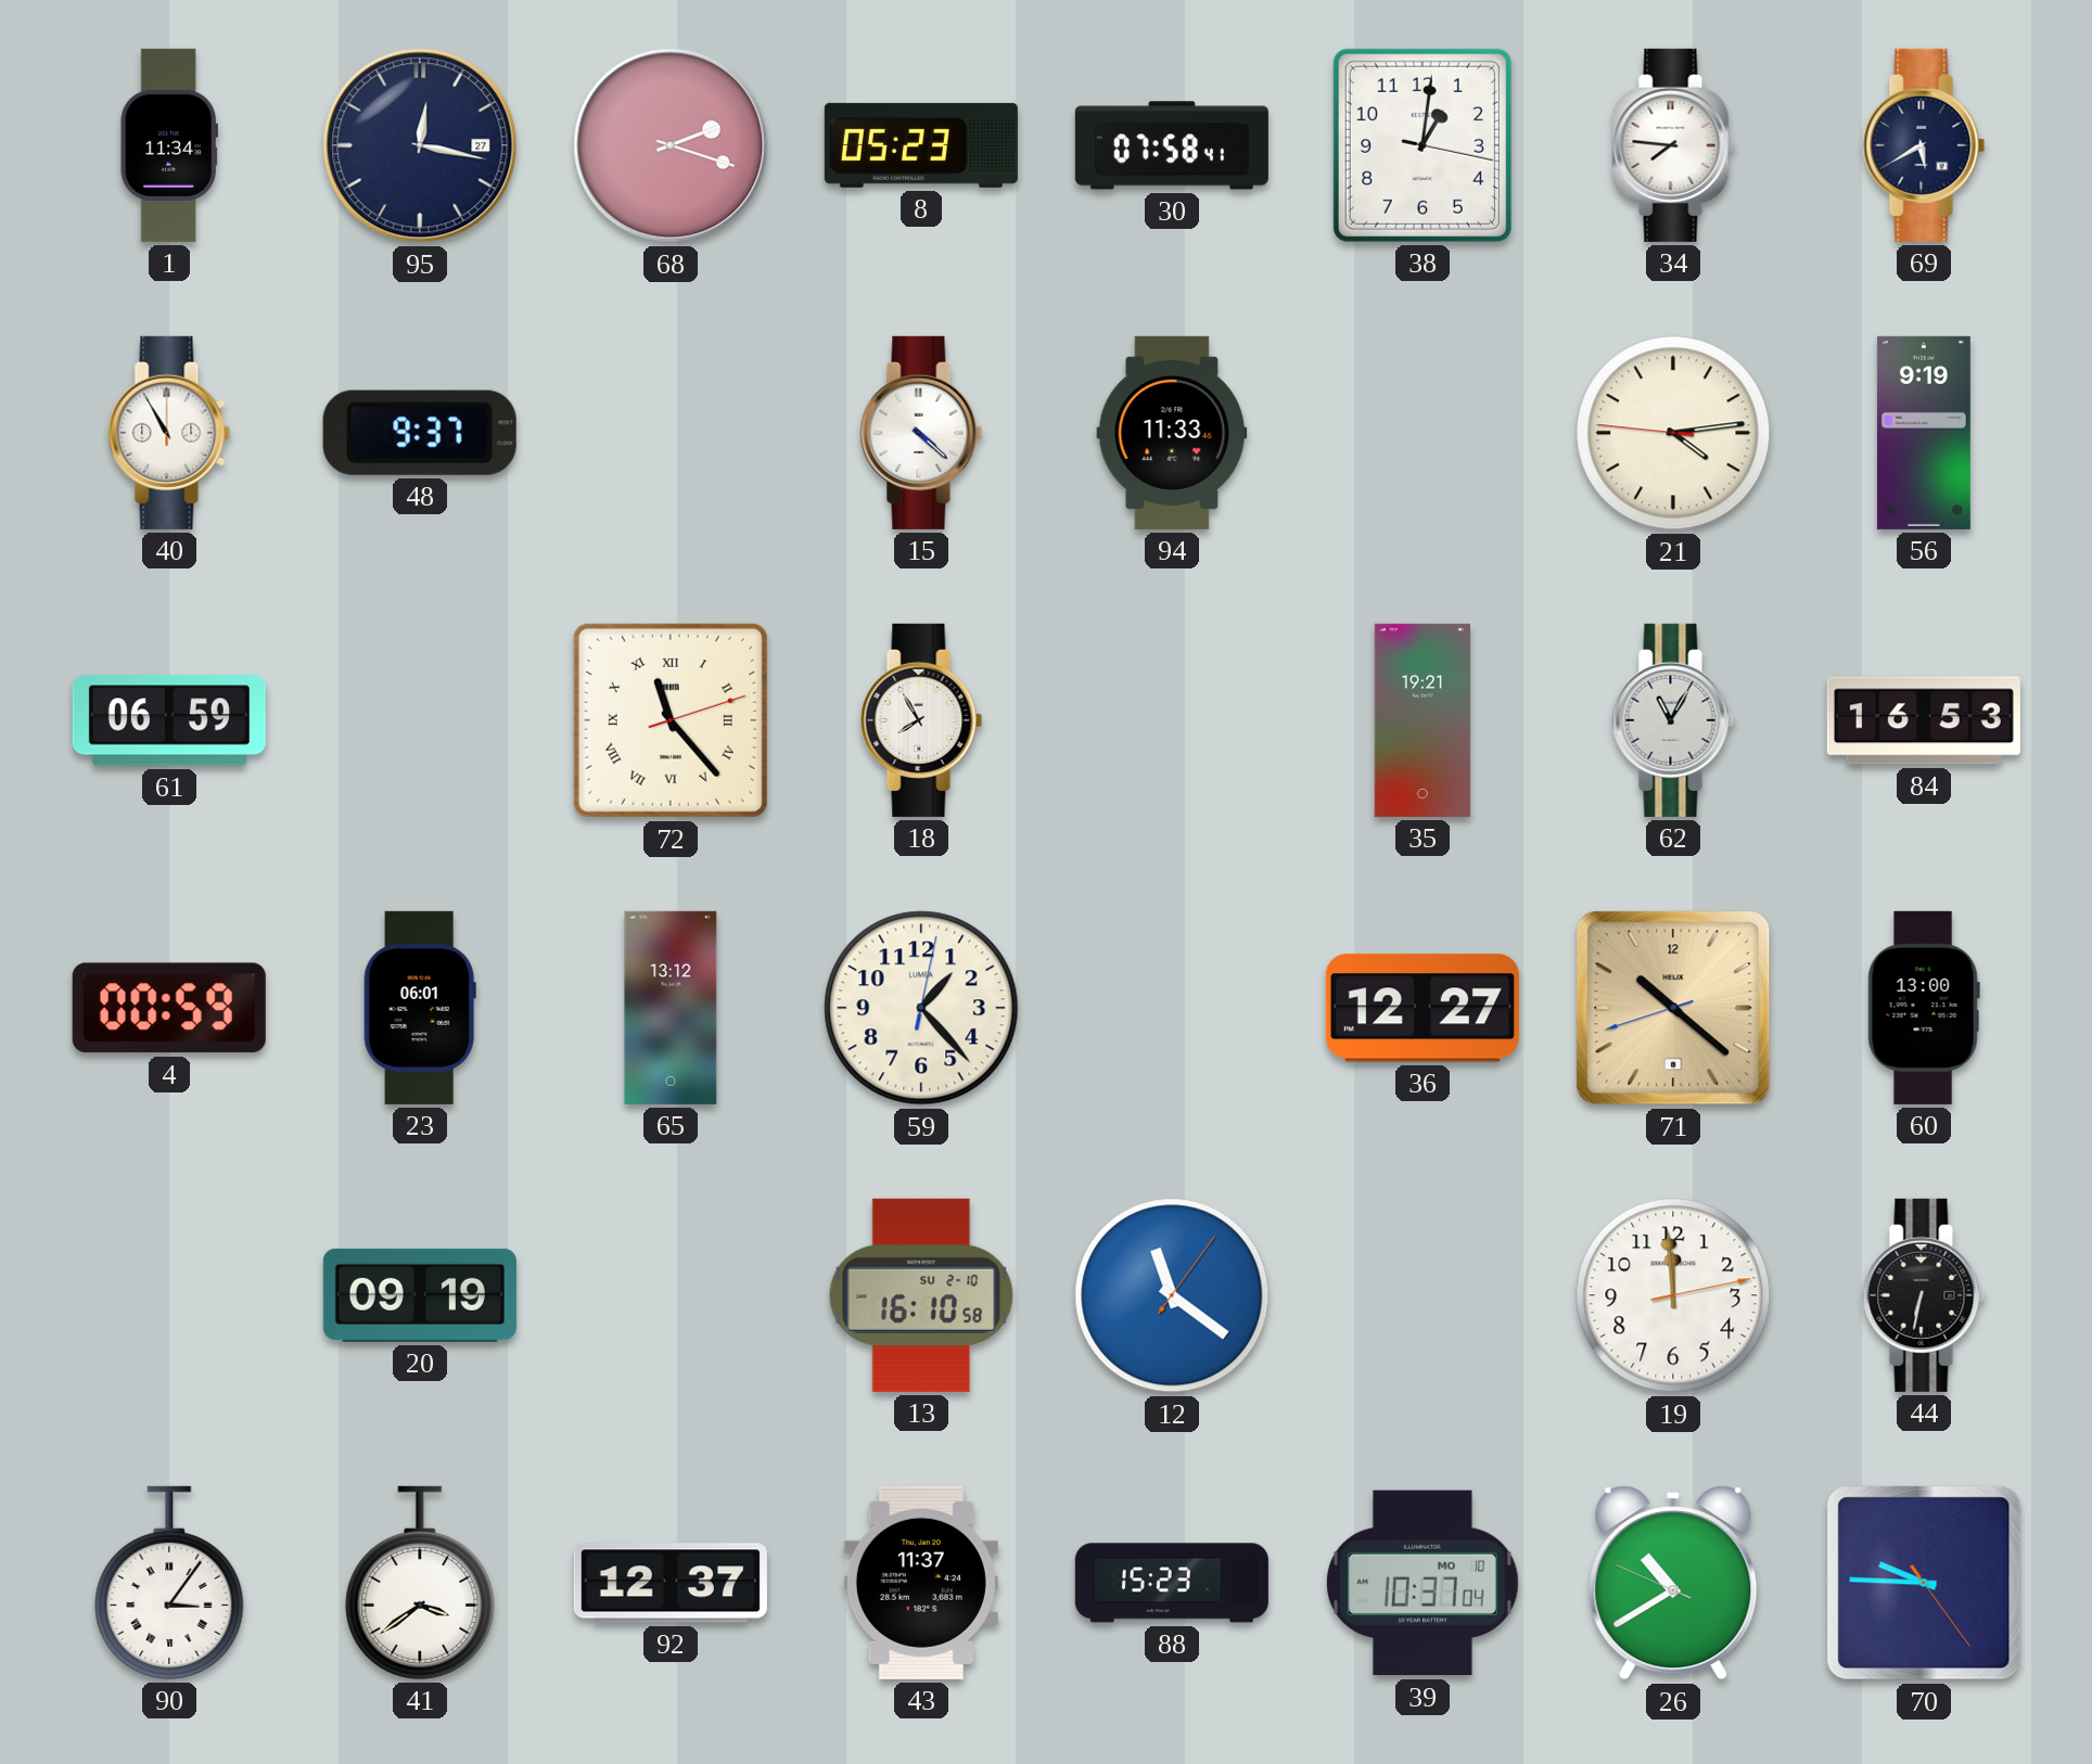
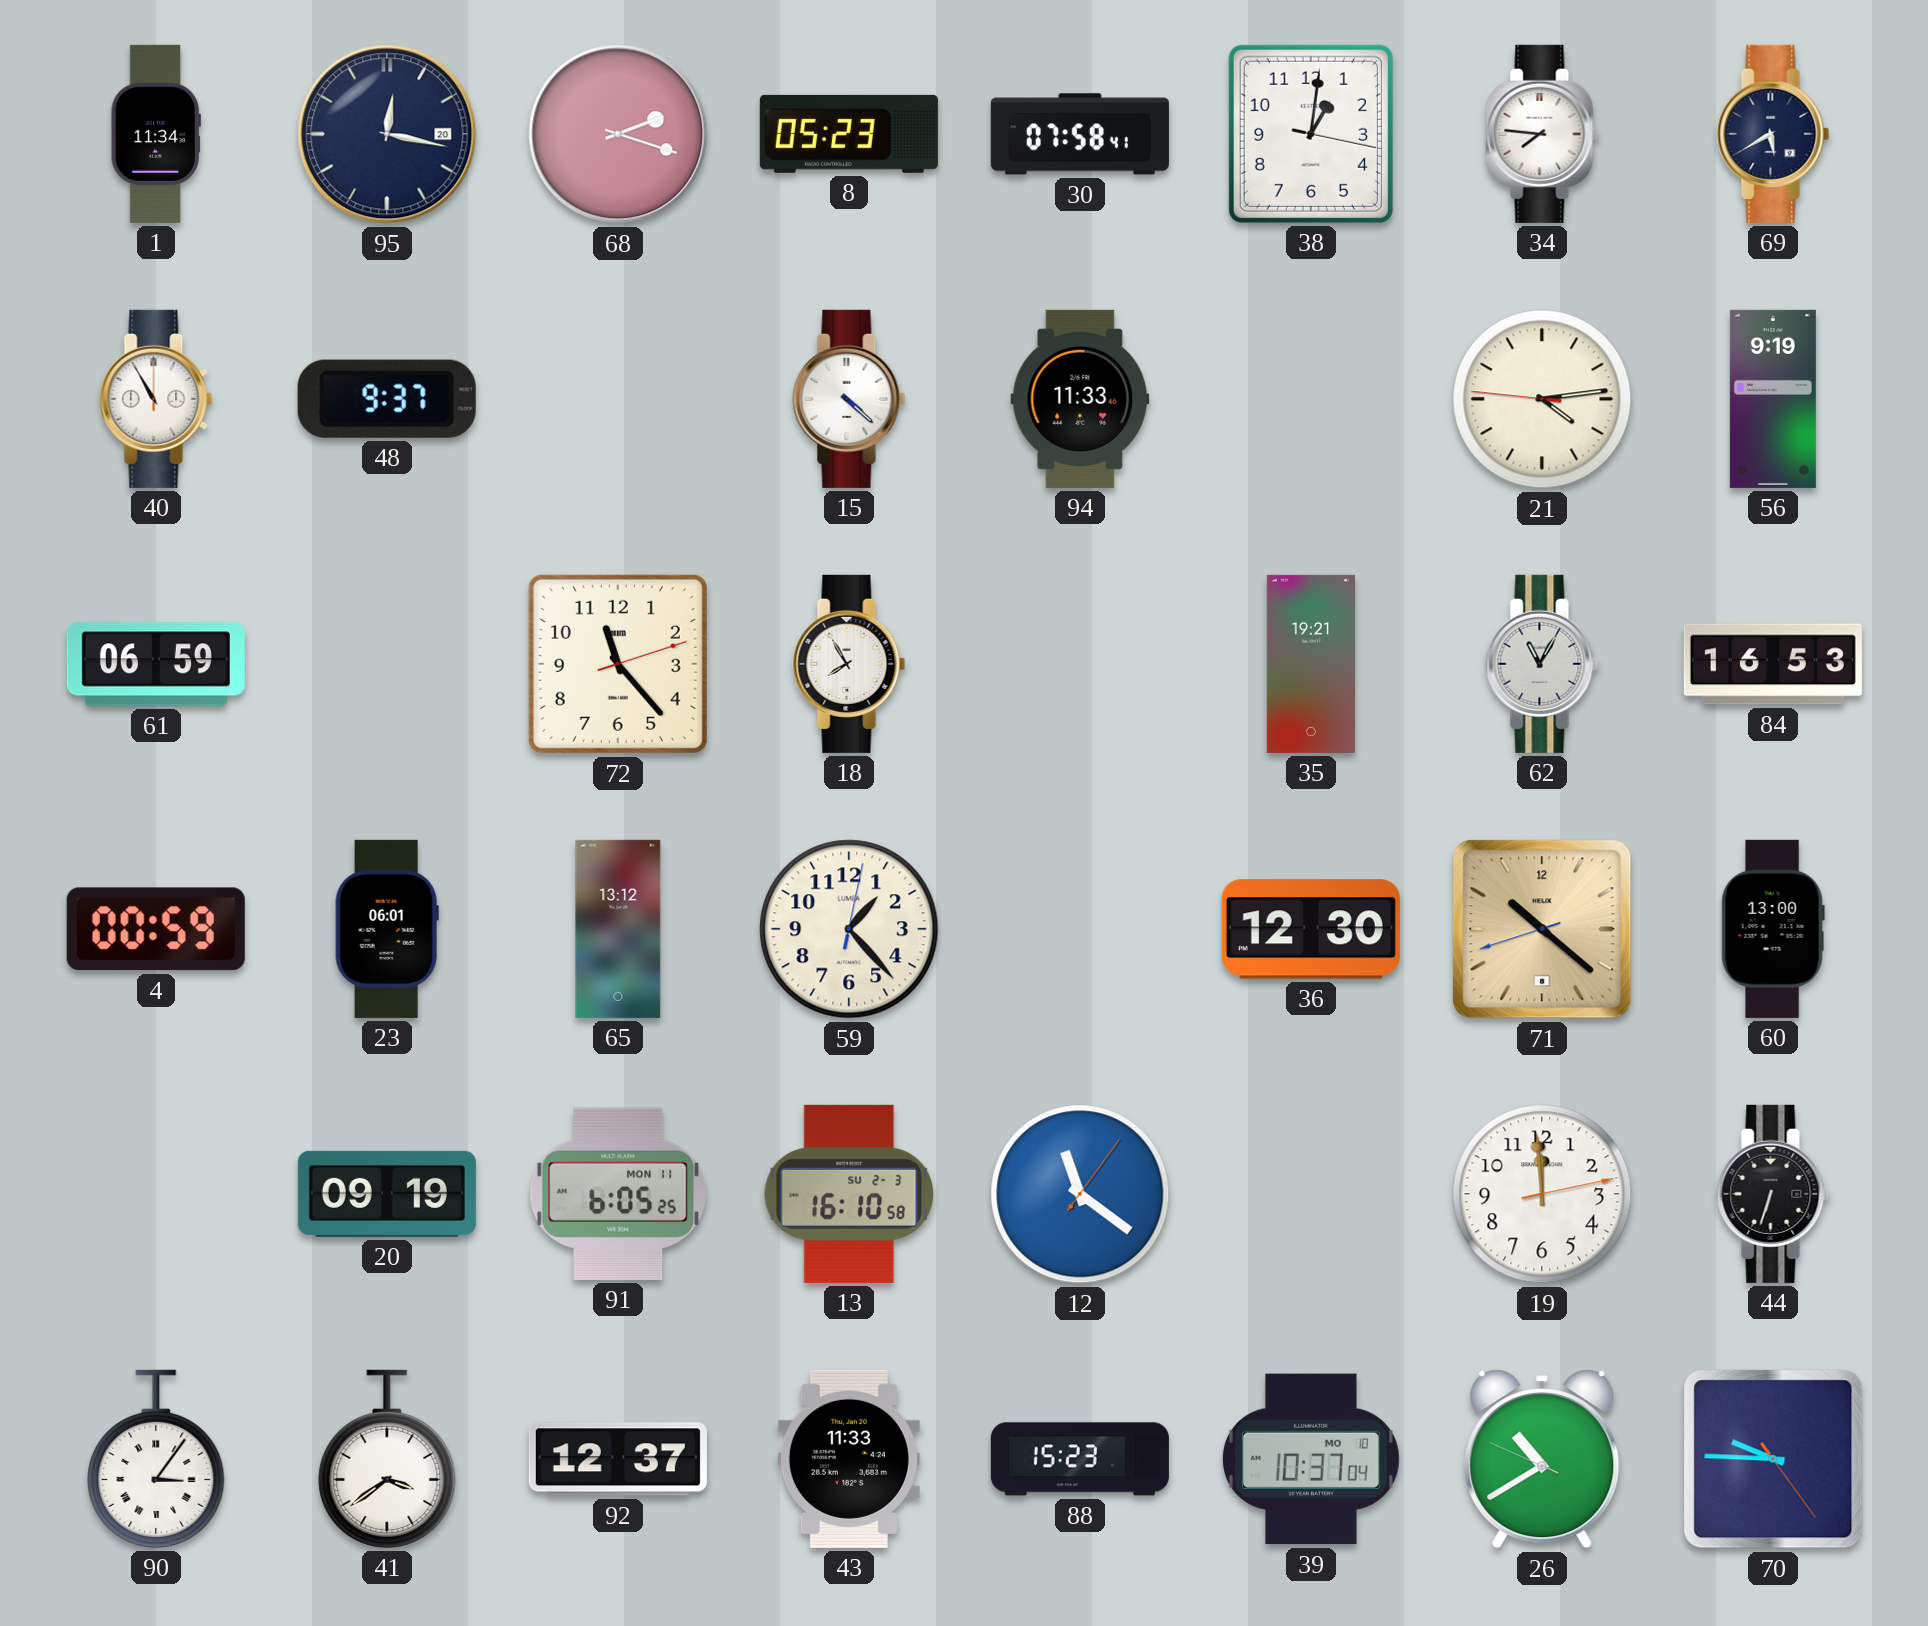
95 date: 27 -> 20 (387, 134)
72 numerals: Roman -> Arabic (618, 664)
36: 12:27 -> 12:30 (1311, 929)
91: none -> 6:05 (618, 1194)
13 date: SU 2-10 -> SU 2-3 (849, 1194)
44: 6:32 -> 6:33 (1773, 1194)
43: 11:37 -> 11:33 (849, 1459)
